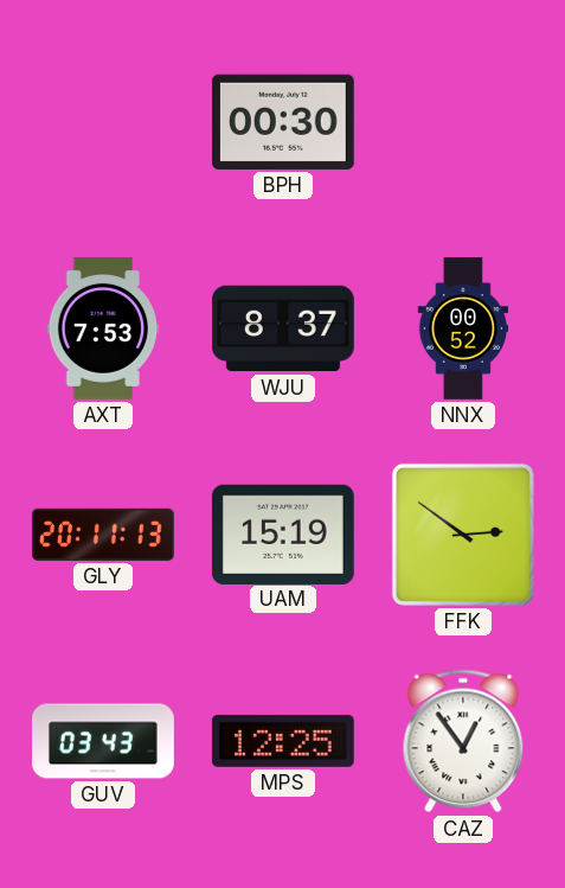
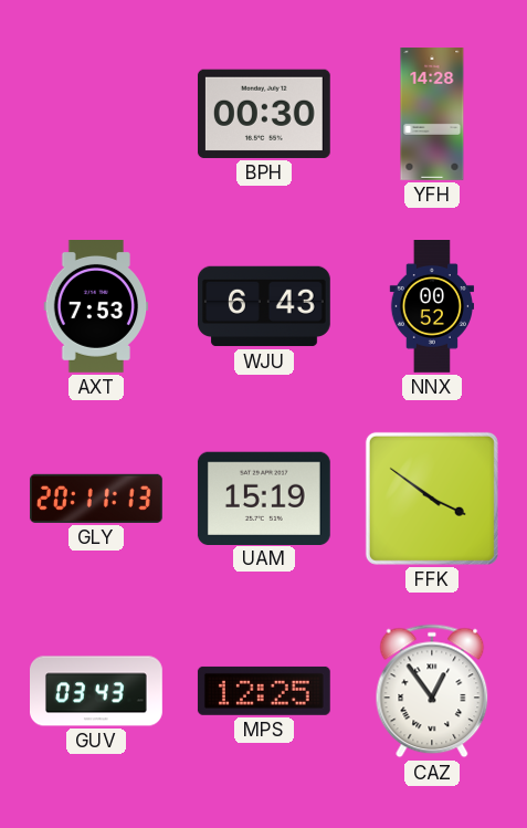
YFH: none -> 14:28 (432, 115)
WJU: 8:37 -> 6:43 (265, 306)
FFK: 2:51 -> 3:51 (432, 499)
